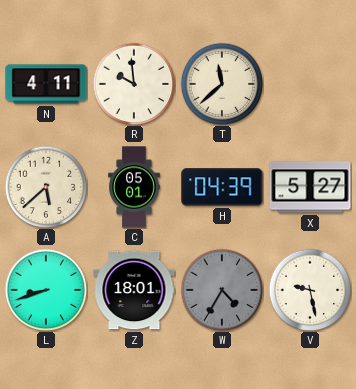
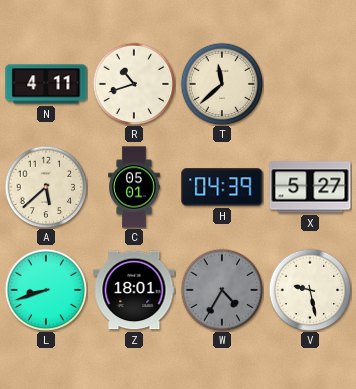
R: 9:59 -> 10:42 (134, 84)
